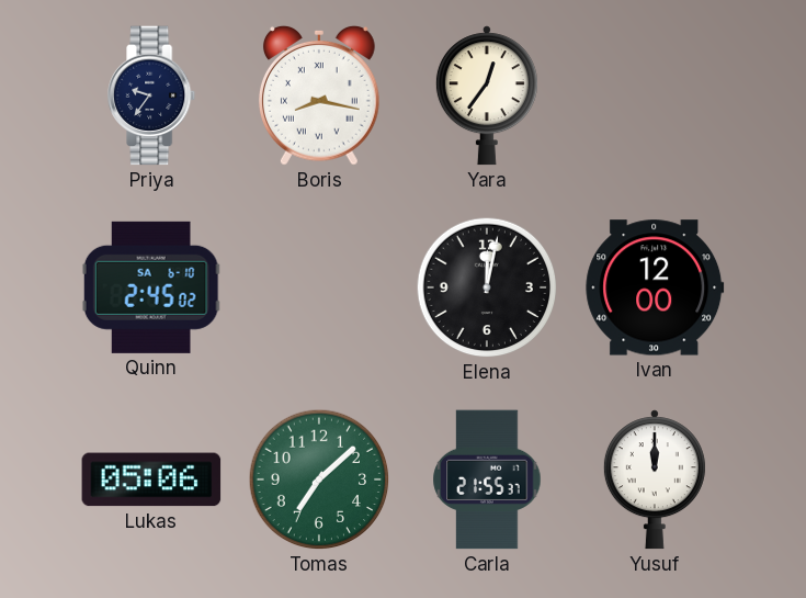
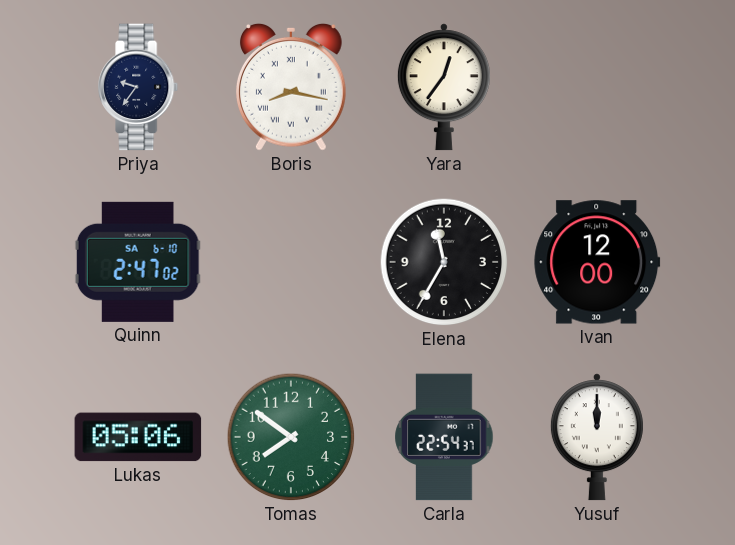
Quinn: 2:45 -> 2:47 (138, 262)
Elena: 12:02 -> 11:35 (444, 262)
Tomas: 7:08 -> 7:51 (291, 437)
Carla: 21:55 -> 22:54 (444, 437)
